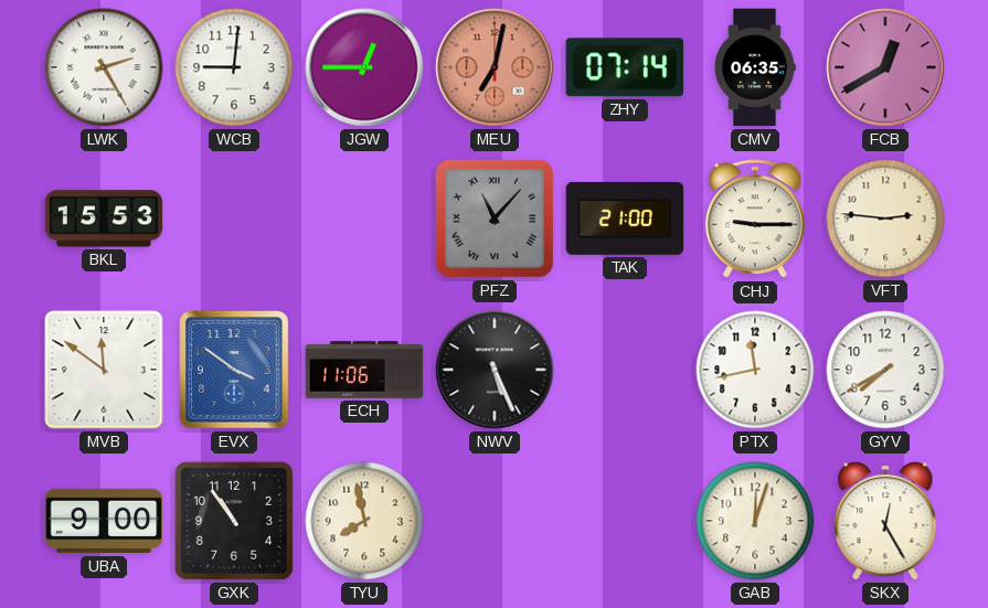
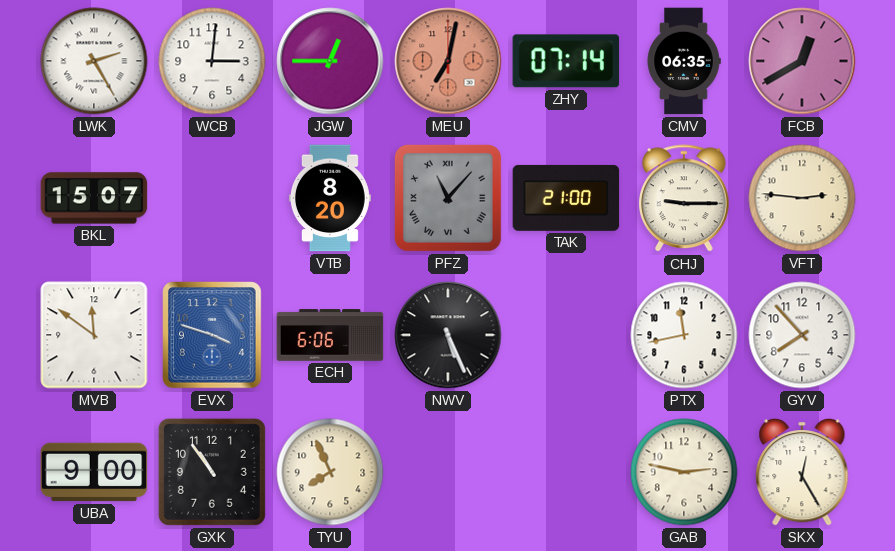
WCB: 9:01 -> 3:01 (212, 61)
BKL: 15:53 -> 15:07 (94, 198)
VTB: none -> 8:20 (330, 198)
EVX: 3:51 -> 3:48 (212, 335)
ECH: 11:06 -> 6:06 (330, 335)
GYV: 7:40 -> 7:53 (802, 335)
TYU: 7:58 -> 7:56 (330, 472)
GAB: 12:03 -> 2:47 (684, 472)
